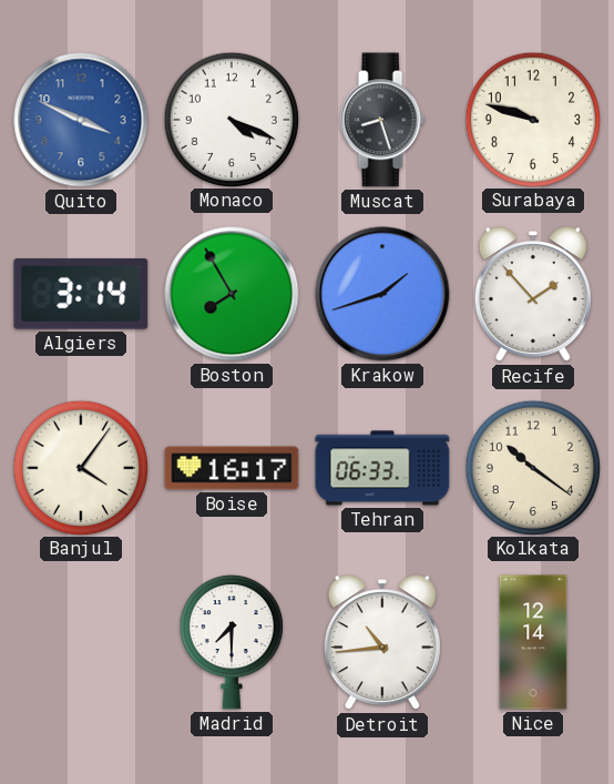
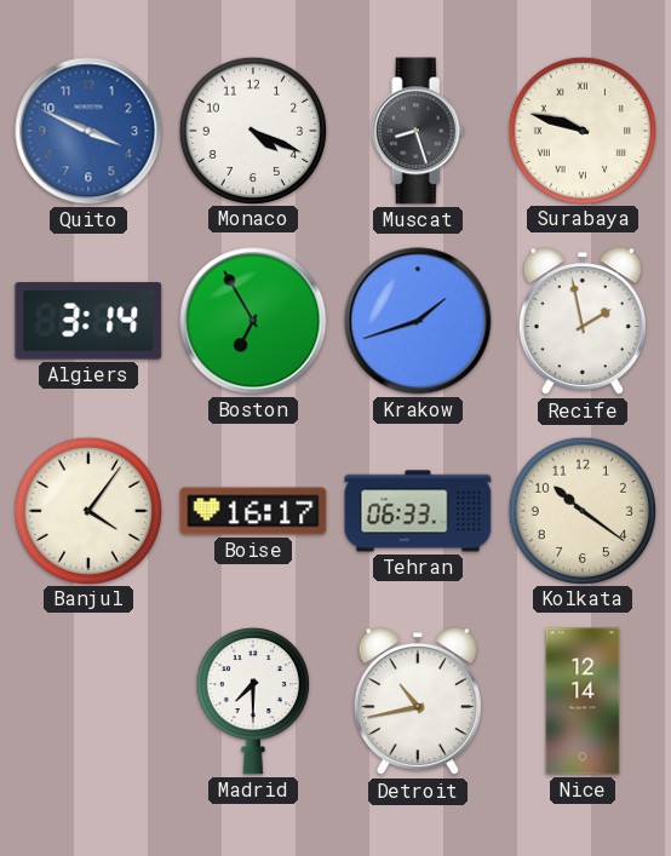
Surabaya numerals: Arabic -> Roman (581, 130)
Boston: 7:55 -> 6:55 (253, 321)
Recife: 1:53 -> 1:58 (583, 322)
Detroit: 10:44 -> 10:43 (418, 702)
